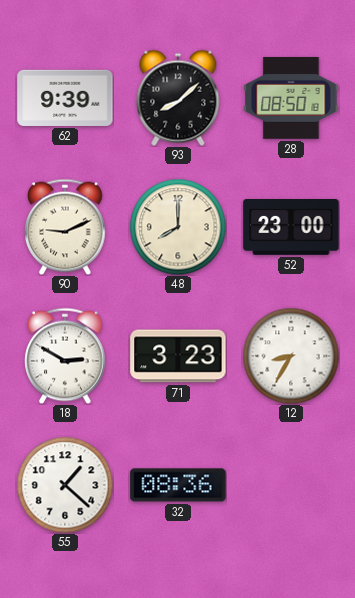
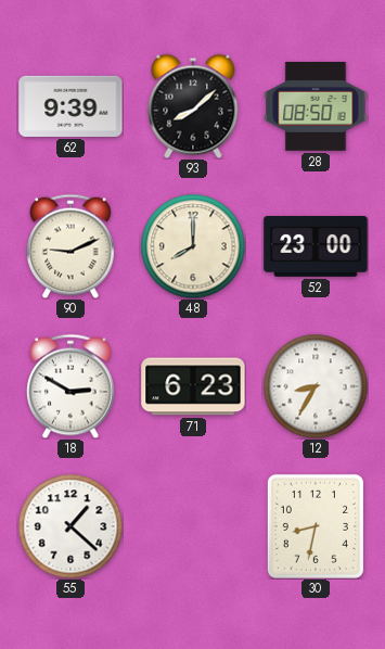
71: 3:23 -> 6:23 (193, 386)
32: 08:36 -> none (178, 485)
30: none -> 8:32 (316, 526)
